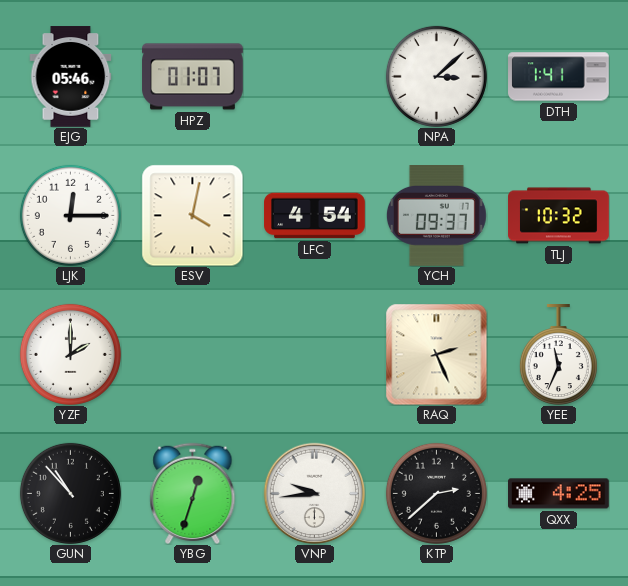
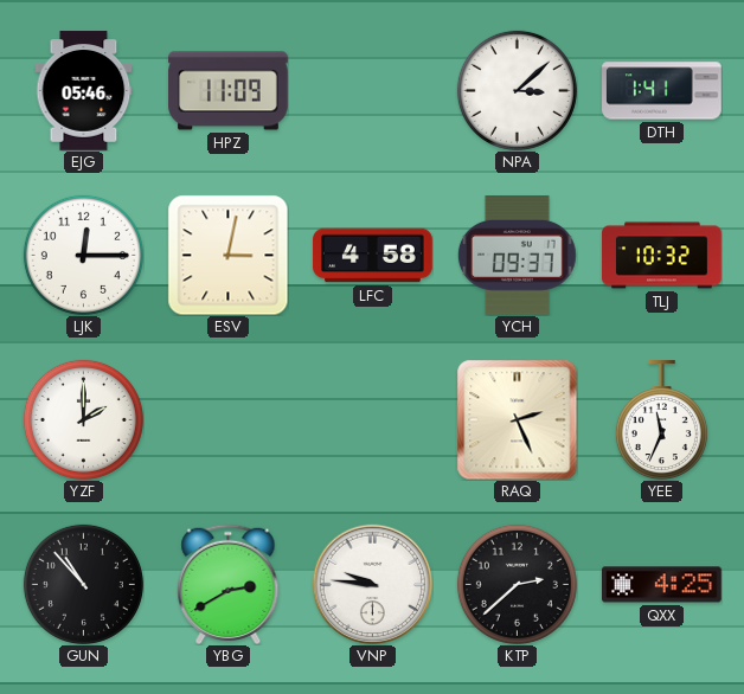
HPZ: 01:07 -> 11:09 (229, 91)
ESV: 4:02 -> 3:02 (227, 255)
LFC: 4:54 -> 4:58 (373, 256)
YBG: 12:33 -> 2:40 (229, 584)
VNP: 9:44 -> 9:46 (372, 584)
